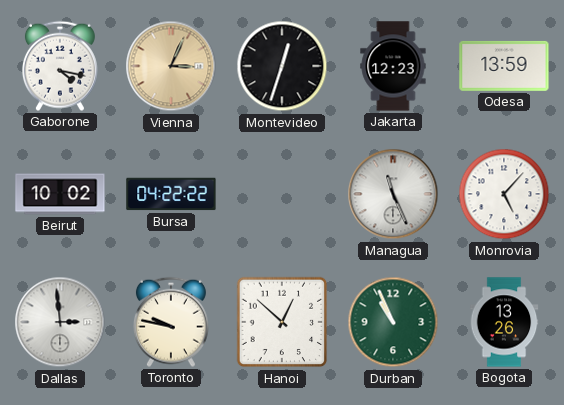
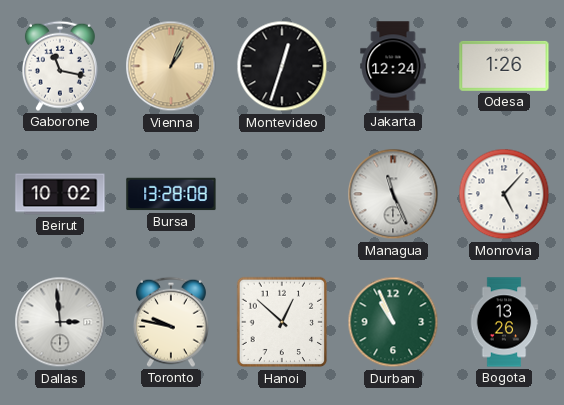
Gaborone: 4:17 -> 11:17 (60, 66)
Vienna: 3:04 -> 1:04 (171, 66)
Jakarta: 12:23 -> 12:24 (393, 66)
Odesa: 13:59 -> 1:26 (504, 66)
Bursa: 04:22 -> 13:28 (171, 194)
